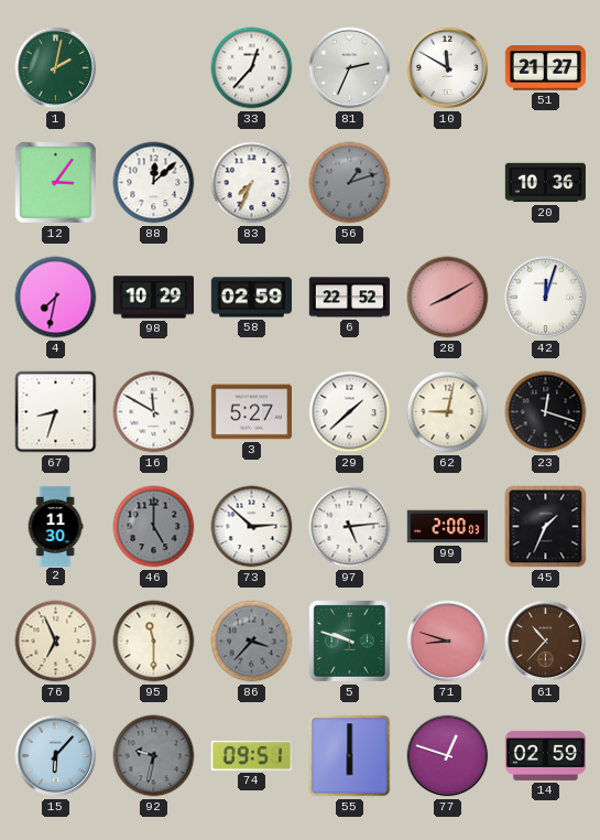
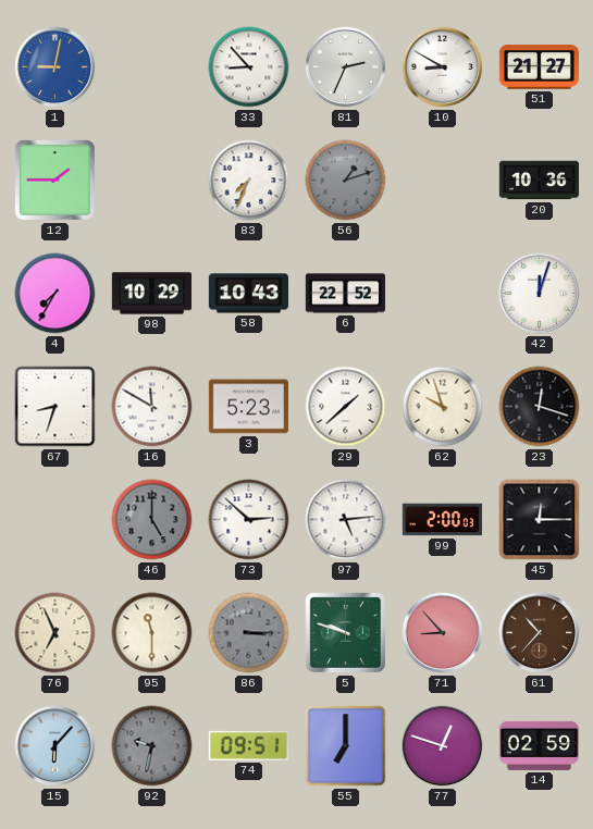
1: 2:02 -> 9:02 (55, 67)
1 dial: green -> blue (55, 67)
33: 12:37 -> 8:53 (249, 67)
10: 11:50 -> 8:50 (443, 67)
12: 3:06 -> 1:45 (54, 180)
88: 12:08 -> none (154, 183)
4: 7:32 -> 7:35 (55, 294)
58: 02:59 -> 10:43 (248, 294)
28: 8:10 -> none (448, 298)
3: 5:27 -> 5:23 (248, 407)
62: 9:02 -> 9:57 (443, 407)
2: 11:30 -> none (55, 526)
45: 1:34 -> 12:15 (540, 520)
86: 3:37 -> 3:15 (249, 633)
71: 8:48 -> 8:53 (443, 633)
55: 6:00 -> 7:00 (346, 746)
